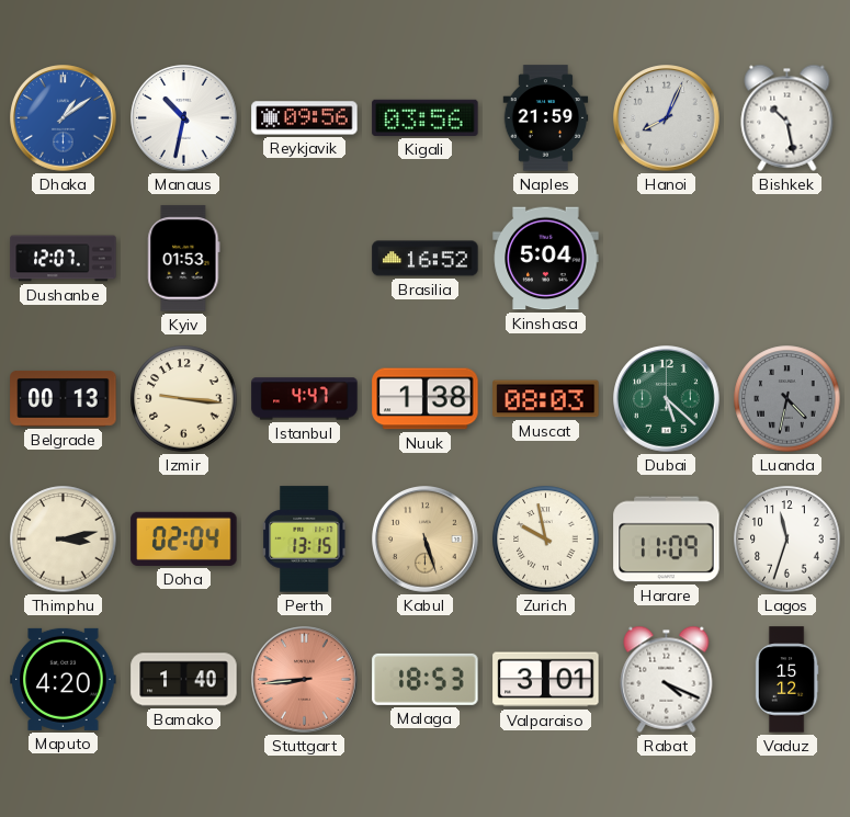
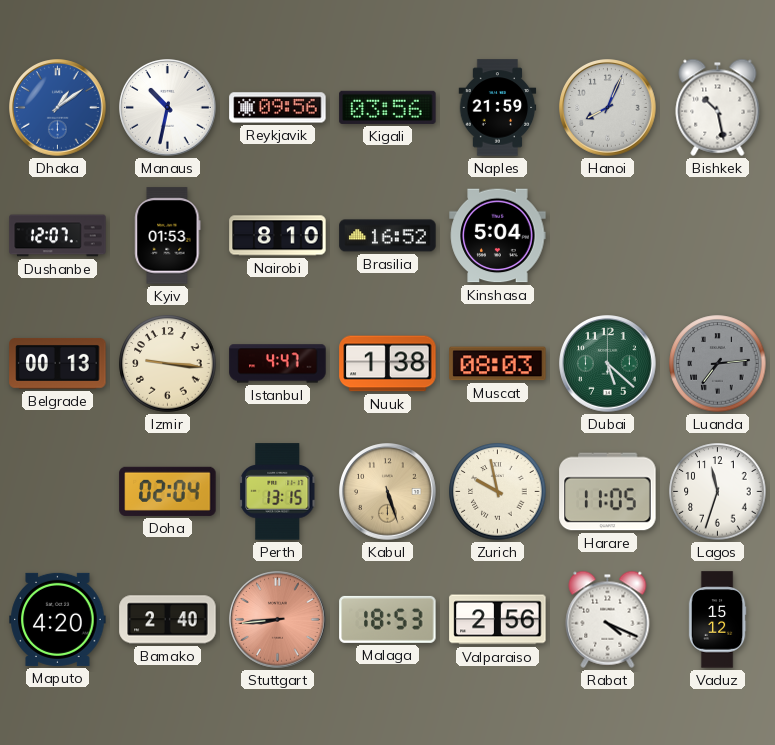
Nairobi: none -> 8:10 (278, 236)
Luanda: 4:32 -> 7:14 (718, 364)
Thimphu: 3:13 -> none (64, 540)
Harare: 11:09 -> 11:05 (608, 492)
Bamako: 1:40 -> 2:40 (168, 620)
Valparaiso: 3:01 -> 2:56 (498, 620)
